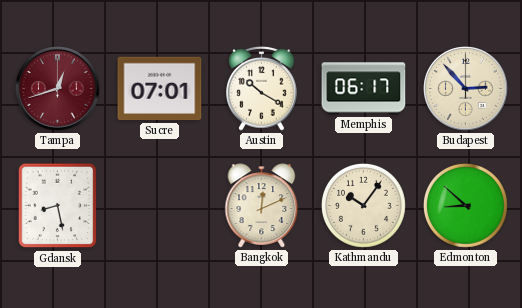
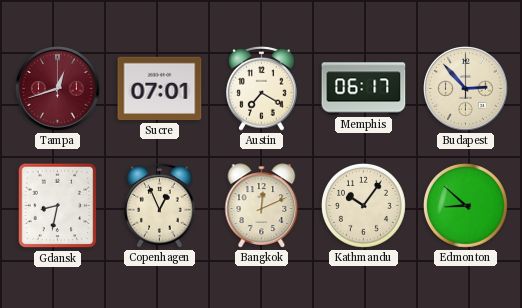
Austin: 10:20 -> 7:20 (262, 88)
Gdansk: 8:28 -> 8:32 (58, 206)
Copenhagen: none -> 12:56 (160, 205)
